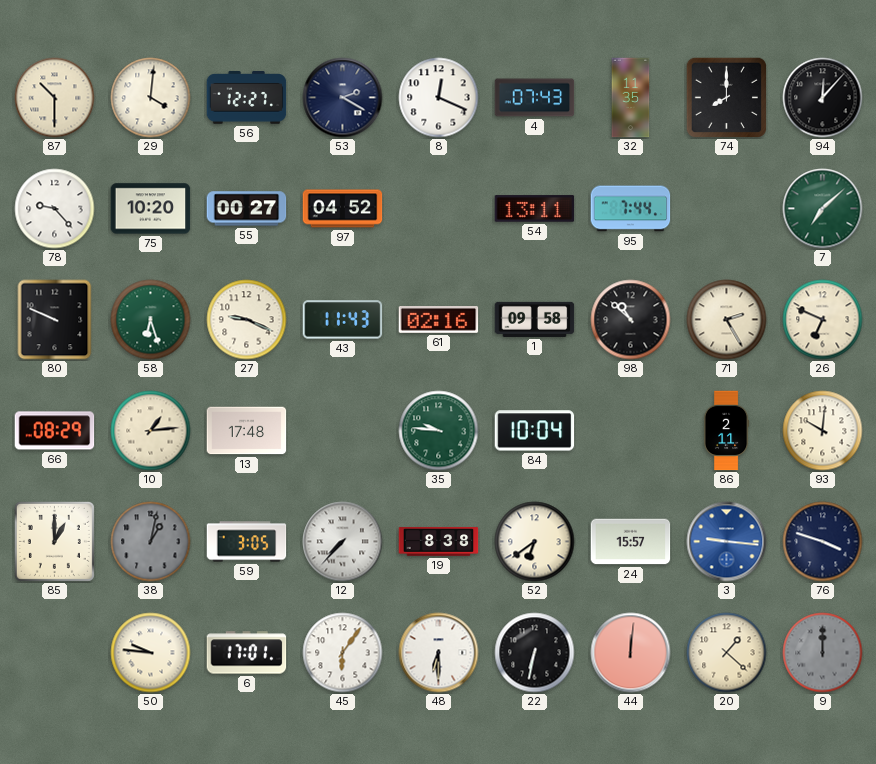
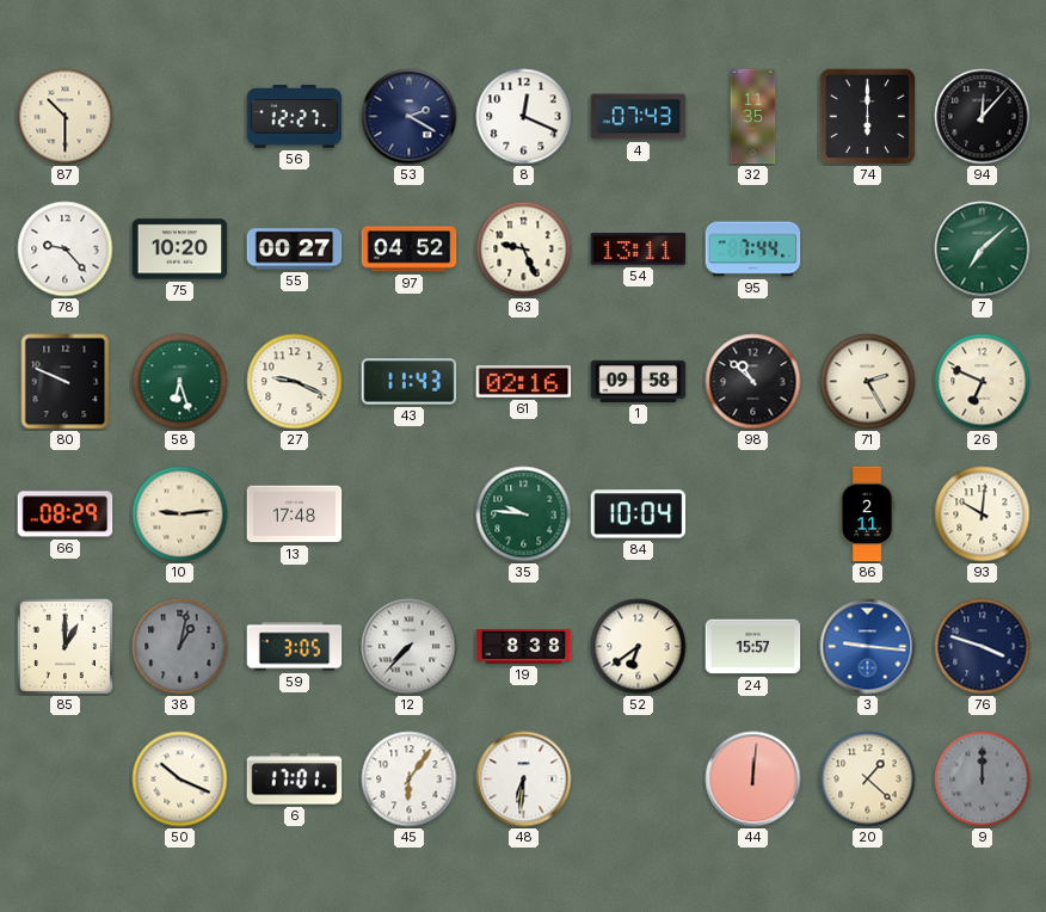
29: 4:01 -> none (151, 98)
74: 8:00 -> 6:00 (867, 116)
63: none -> 9:26 (524, 249)
10: 1:14 -> 9:14 (180, 514)
50: 9:46 -> 10:19 (180, 779)
48: 6:30 -> 6:31 (524, 779)
22: 6:32 -> none (535, 653)
